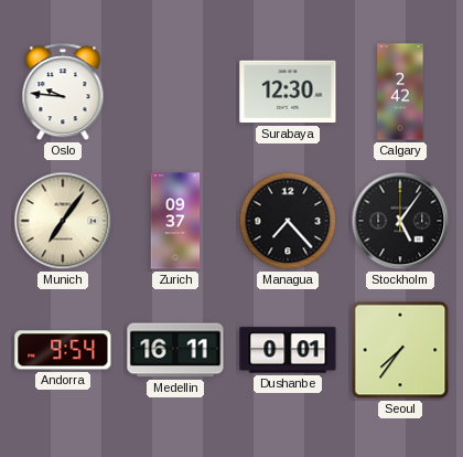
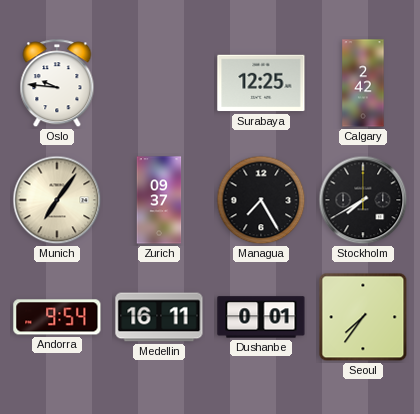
Surabaya: 12:30 -> 12:25 (261, 83)
Managua: 7:23 -> 7:25 (261, 200)
Stockholm: 5:06 -> 7:40 (363, 200)
